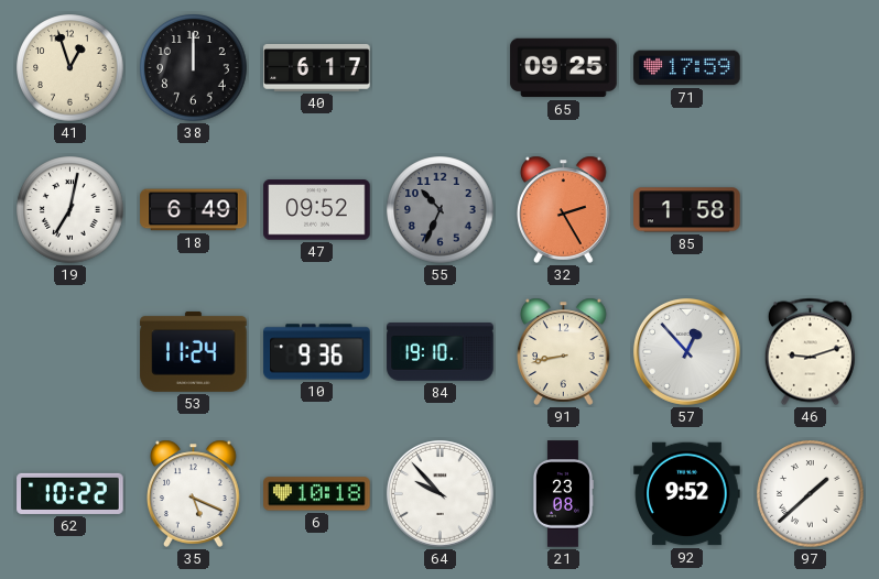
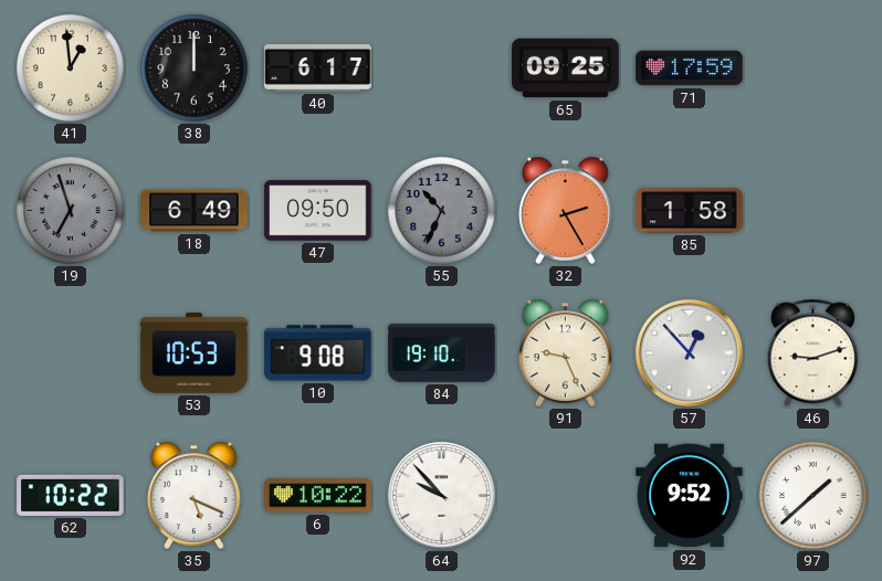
41: 12:57 -> 12:59 (71, 68)
19: 7:02 -> 6:57 (71, 211)
19 dial: white -> grey (71, 211)
47: 09:52 -> 09:50 (318, 211)
53: 11:24 -> 10:53 (195, 352)
10: 9:36 -> 9:08 (318, 353)
91: 8:43 -> 9:26 (566, 352)
6: 10:18 -> 10:22 (318, 496)
21: 23:08 -> none (562, 494)
